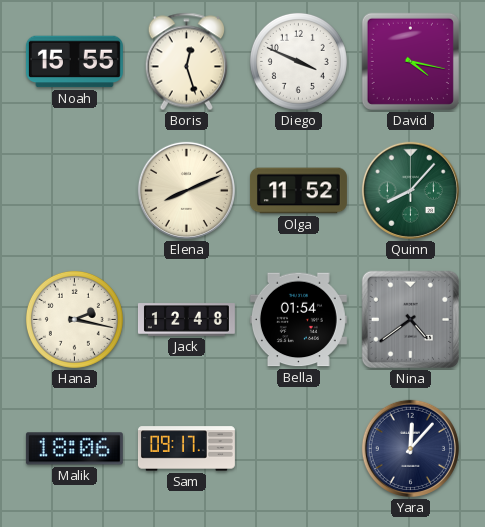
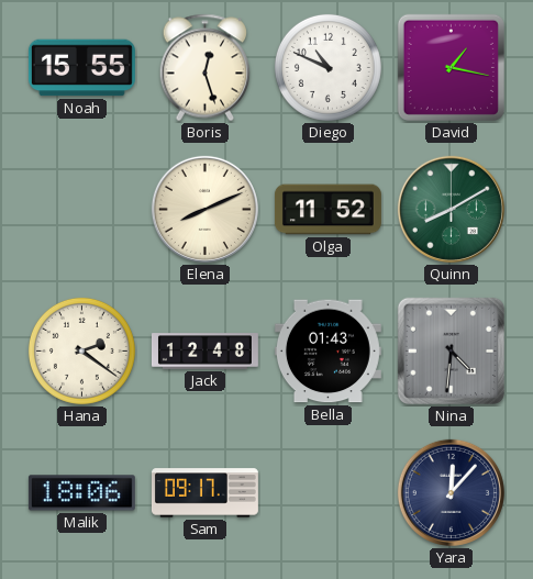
Diego: 3:49 -> 10:49 (327, 67)
David: 4:17 -> 1:17 (451, 67)
Quinn: 8:07 -> 8:10 (451, 209)
Hana: 2:17 -> 2:21 (81, 350)
Bella: 01:54 -> 01:43 (327, 352)
Nina: 4:39 -> 4:31 (451, 350)
